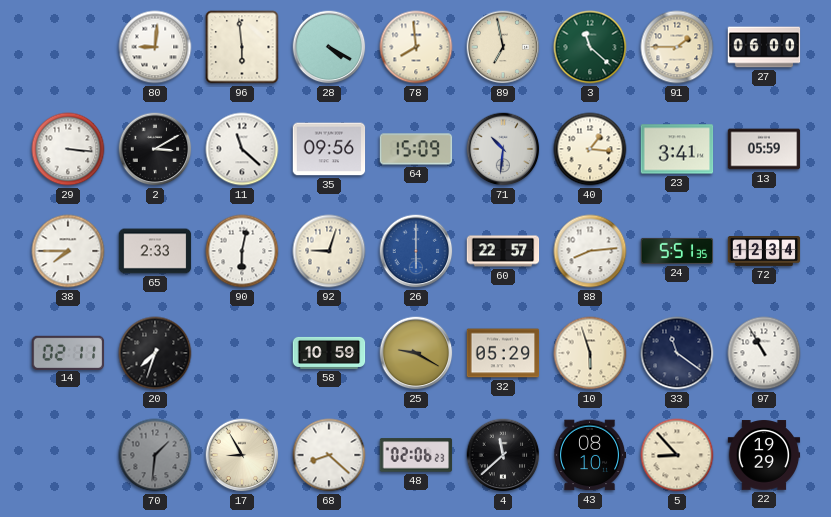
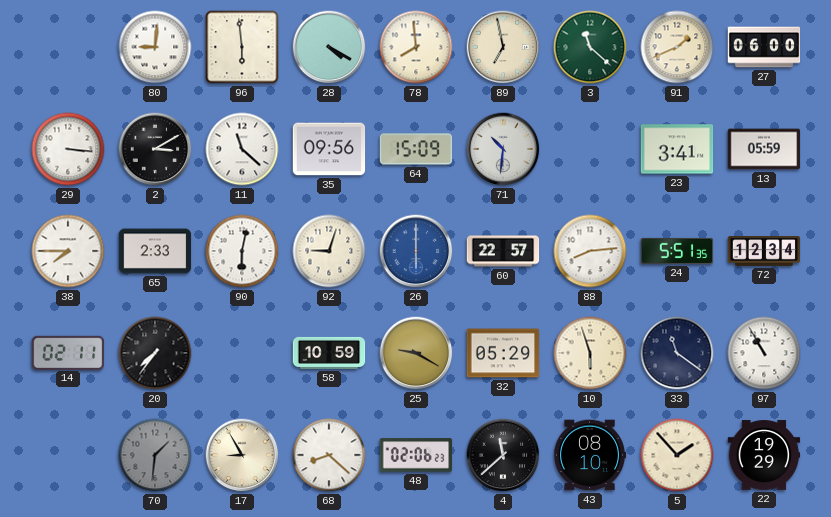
91: 1:45 -> 1:41 (677, 47)
40: 1:16 -> none (590, 149)
20: 7:33 -> 7:36 (155, 353)
5: 8:53 -> 1:53 (677, 455)
